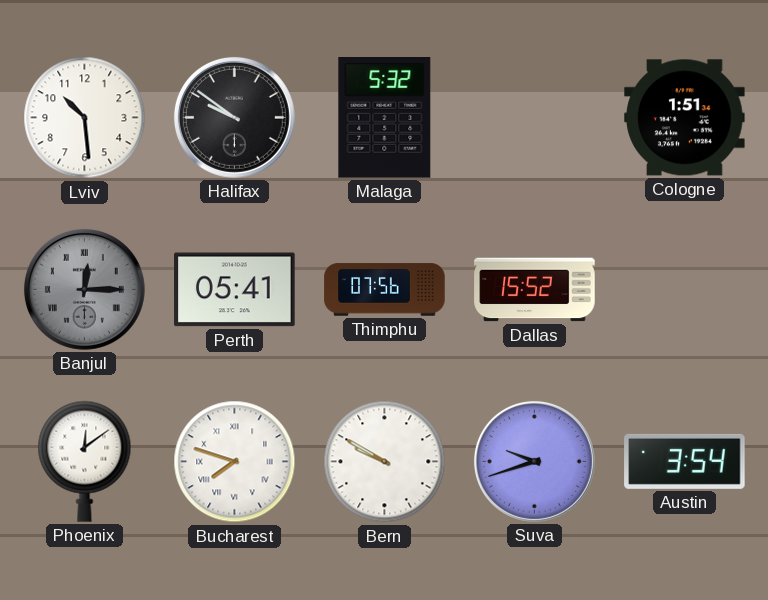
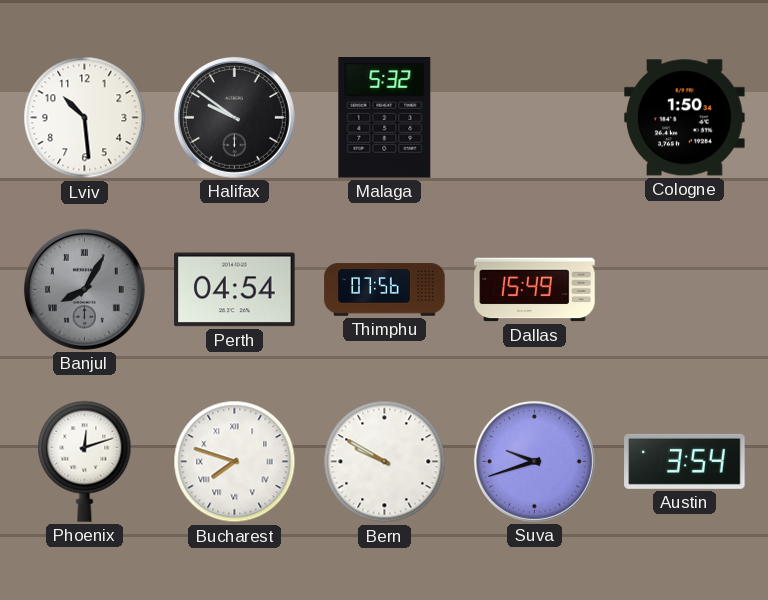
Cologne: 1:51 -> 1:50 (685, 118)
Banjul: 12:15 -> 8:05 (84, 289)
Perth: 05:41 -> 04:54 (235, 290)
Dallas: 15:52 -> 15:49 (535, 290)
Phoenix: 12:09 -> 12:12 (85, 461)
